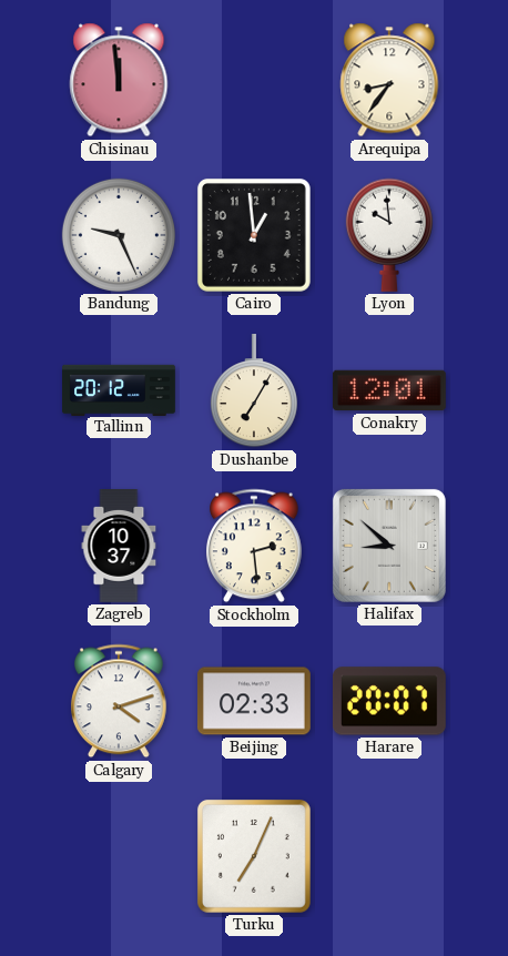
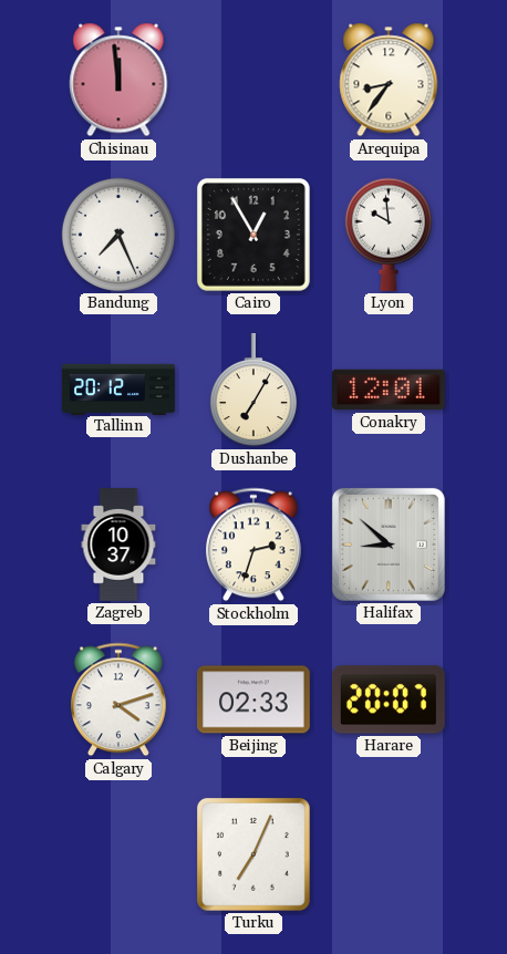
Bandung: 9:26 -> 7:26 (118, 235)
Cairo: 12:59 -> 12:55 (253, 235)
Stockholm: 2:29 -> 2:33 (255, 545)
